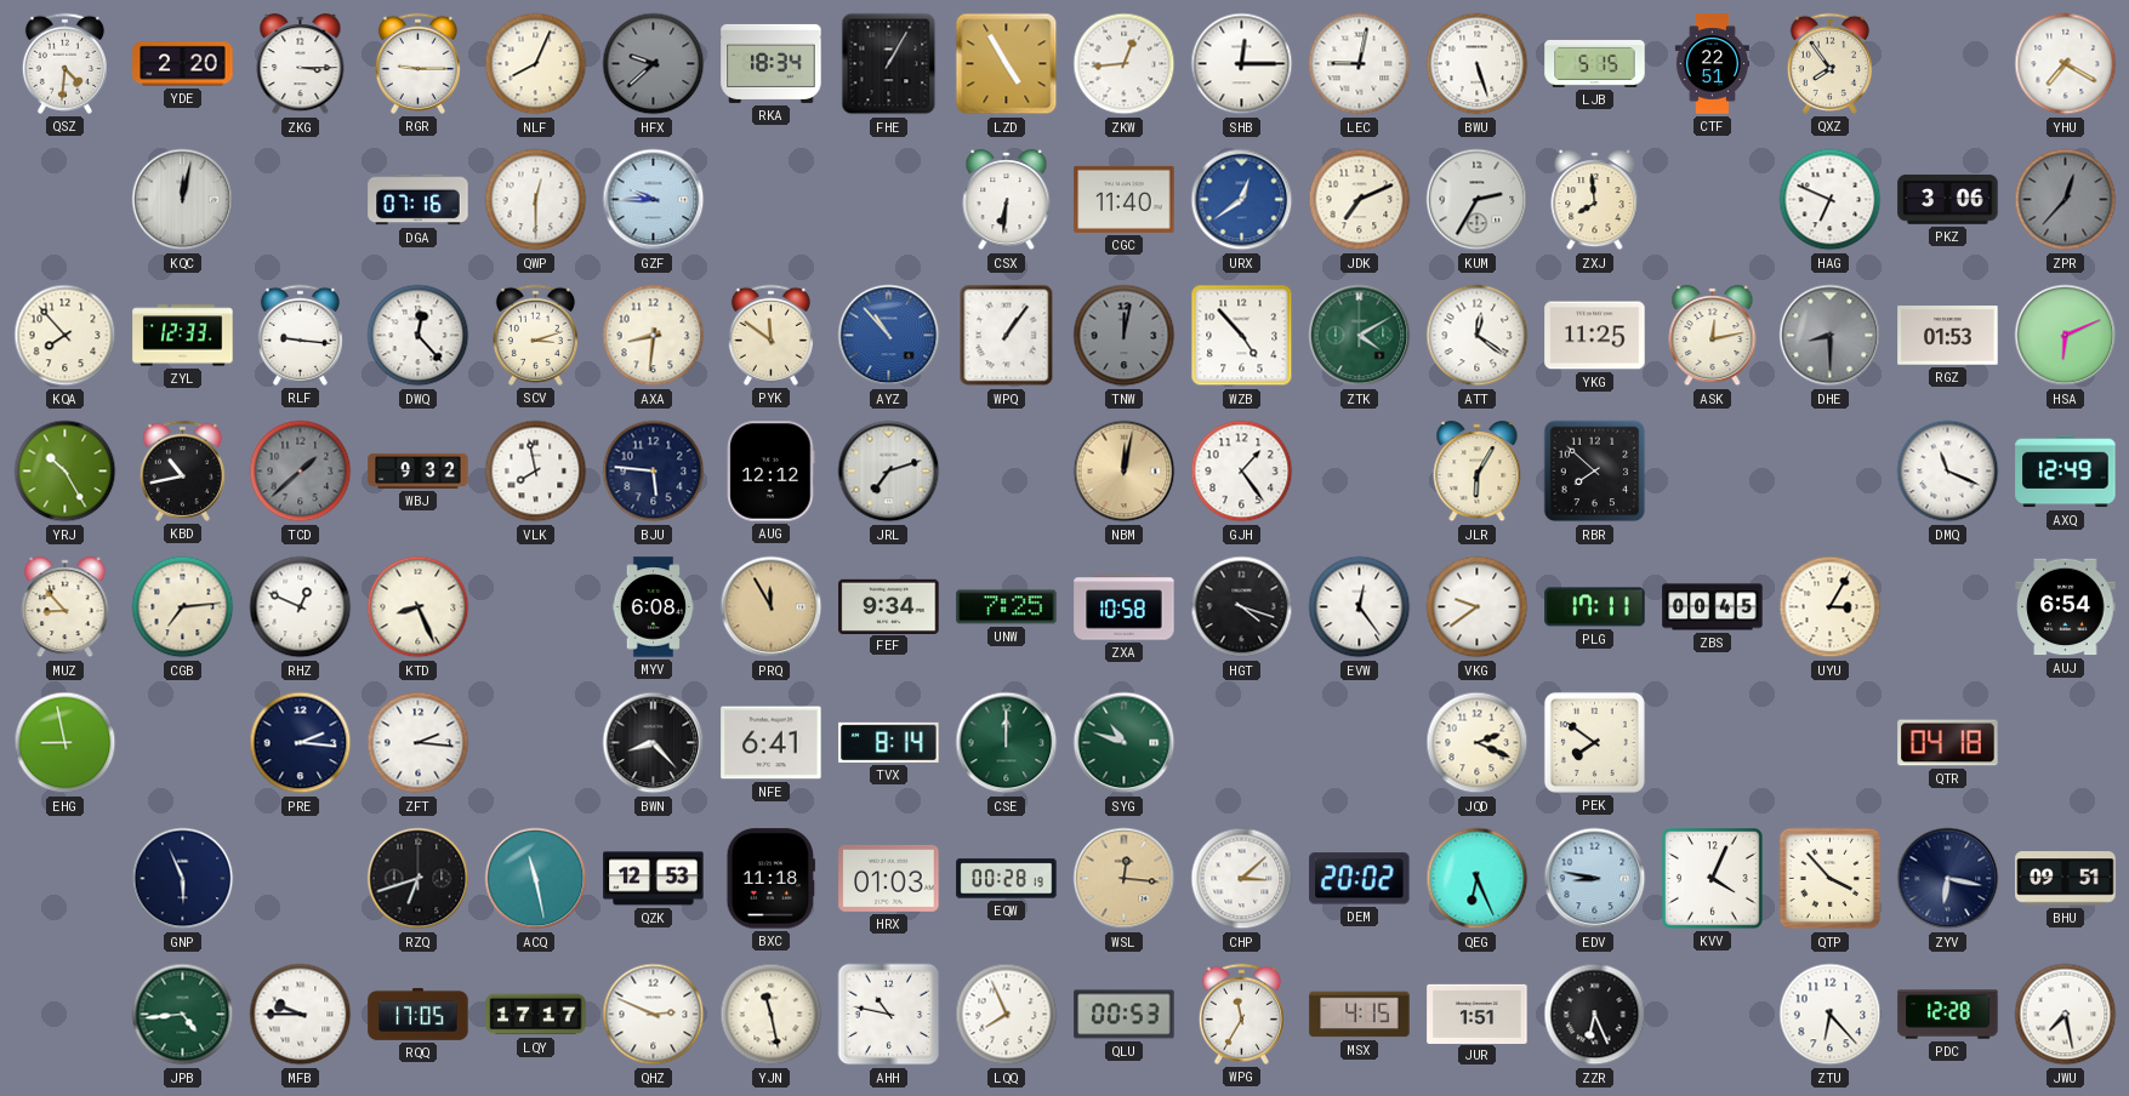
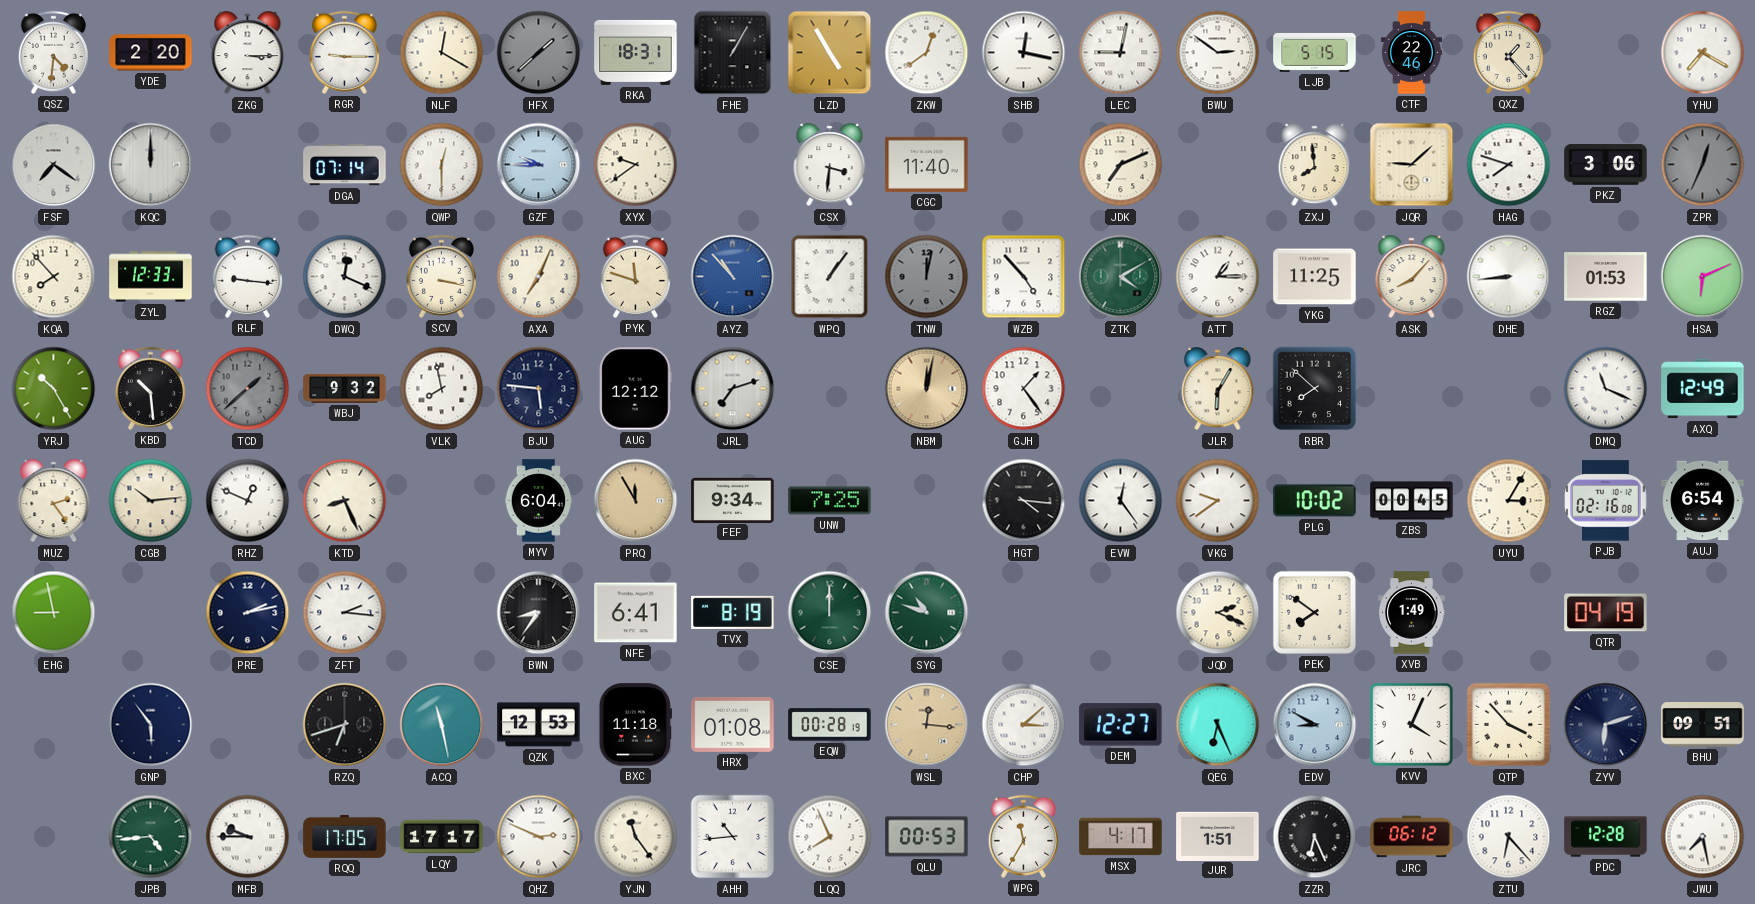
NLF: 8:04 -> 12:20 (442, 53)
HFX: 9:38 -> 1:38 (539, 53)
RKA: 18:34 -> 18:31 (636, 52)
ZKW: 12:44 -> 12:39 (927, 53)
SHB: 12:15 -> 12:17 (1024, 53)
BWU: 5:27 -> 2:51 (1218, 53)
CTF: 22:51 -> 22:46 (1411, 53)
QXZ: 7:54 -> 1:23 (1508, 52)
FSF: none -> 7:21 (54, 165)
KQC: 12:02 -> 12:00 (151, 165)
DGA: 07:16 -> 07:14 (345, 165)
XYX: none -> 9:39 (636, 165)
CSX: 6:31 -> 3:31 (830, 165)
URX: 12:39 -> none (1242, 200)
KUM: 2:35 -> none (1478, 200)
JQR: none -> 9:08 (1412, 165)
HAG: 6:49 -> 7:48 (1509, 165)
ZPR: 12:37 -> 12:34 (1703, 165)
DWQ: 12:23 -> 12:19 (345, 277)
SCV: 3:12 -> 3:17 (441, 276)
AXA: 8:31 -> 7:04 (539, 277)
PYK: 11:51 -> 11:48 (635, 276)
ATT: 12:21 -> 1:15 (1218, 277)
ASK: 12:13 -> 8:07 (1412, 277)
DHE: 8:30 -> 8:44 (1509, 277)
DHE dial: grey -> white (1509, 277)
KBD: 10:43 -> 10:29 (150, 388)
MUZ: 8:53 -> 2:24 (54, 501)
CGB: 7:14 -> 10:14 (151, 501)
MYV: 6:08 -> 6:04 (539, 501)
ZXA: 10:58 -> none (1125, 607)
HGT: 4:18 -> 4:16 (1024, 501)
PLG: 17:11 -> 10:02 (1315, 501)
PJB: none -> 02:16 (1606, 501)
PRE: 2:16 -> 2:13 (248, 613)
BWN: 8:23 -> 8:36 (539, 613)
TVX: 8:14 -> 8:19 (733, 612)
XVB: none -> 1:49 (1412, 613)
QTR: 04:18 -> 04:19 (1606, 613)
GNP: 5:56 -> 5:54 (151, 725)
HRX: 01:03 -> 01:08 (733, 725)
DEM: 20:02 -> 12:27 (1121, 725)
EDV: 8:47 -> 8:50 (1315, 725)
ZYV: 6:17 -> 6:12 (1606, 725)
YJN: 11:28 -> 11:24 (636, 837)
AHH: 10:47 -> 10:44 (733, 837)
MSX: 4:15 -> 4:17 (1121, 837)
JRC: none -> 06:12 (1412, 837)
